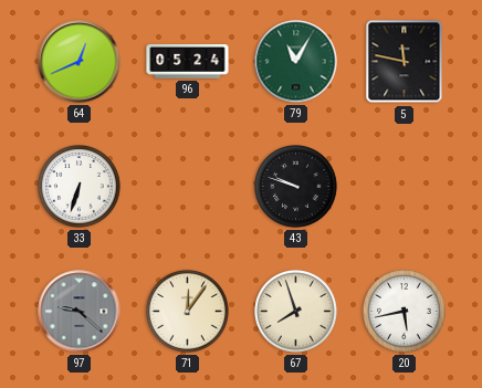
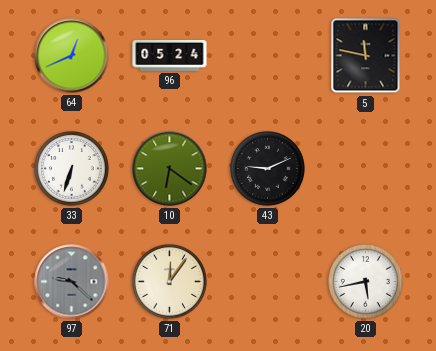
79: 11:05 -> none (296, 62)
10: none -> 6:21 (170, 169)
43: 9:48 -> 9:11 (268, 169)
67: 7:57 -> none (296, 312)
